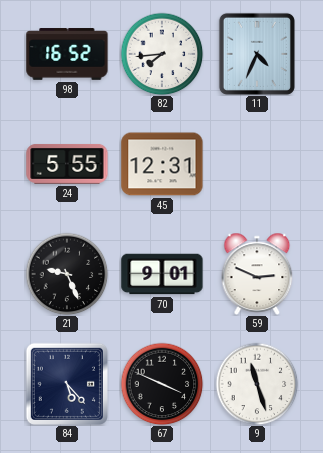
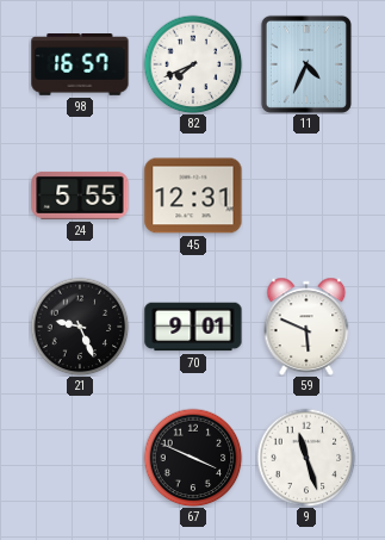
98: 16:52 -> 16:57 (80, 64)
82: 7:44 -> 7:41 (193, 64)
59: 2:49 -> 5:49 (306, 327)
84: 5:23 -> none (67, 384)
